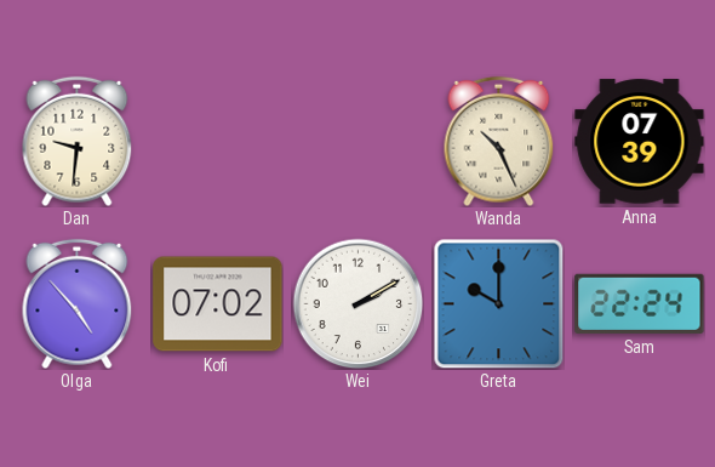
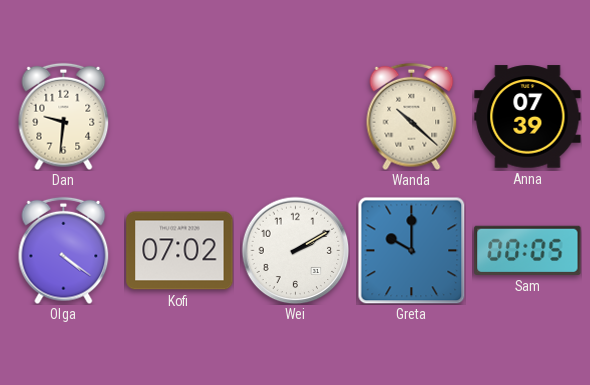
Wanda: 10:26 -> 10:22 (412, 116)
Olga: 4:53 -> 4:21 (64, 250)
Sam: 22:24 -> 00:05 (528, 250)
